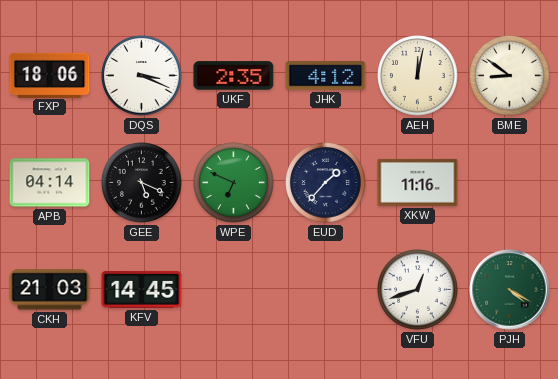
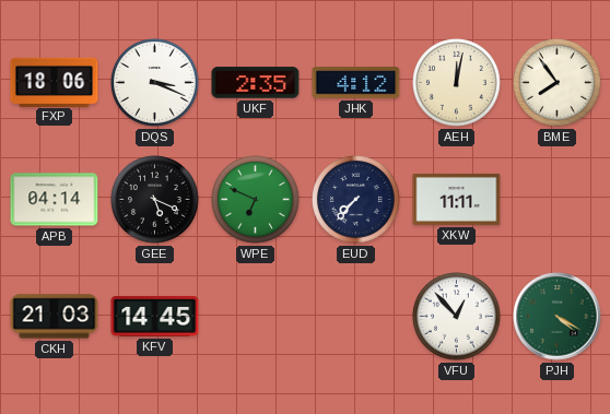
BME: 8:51 -> 7:54 (558, 83)
EUD: 1:37 -> 7:37 (356, 200)
XKW: 11:16 -> 11:11 (457, 199)
VFU: 12:42 -> 12:53 (457, 317)
